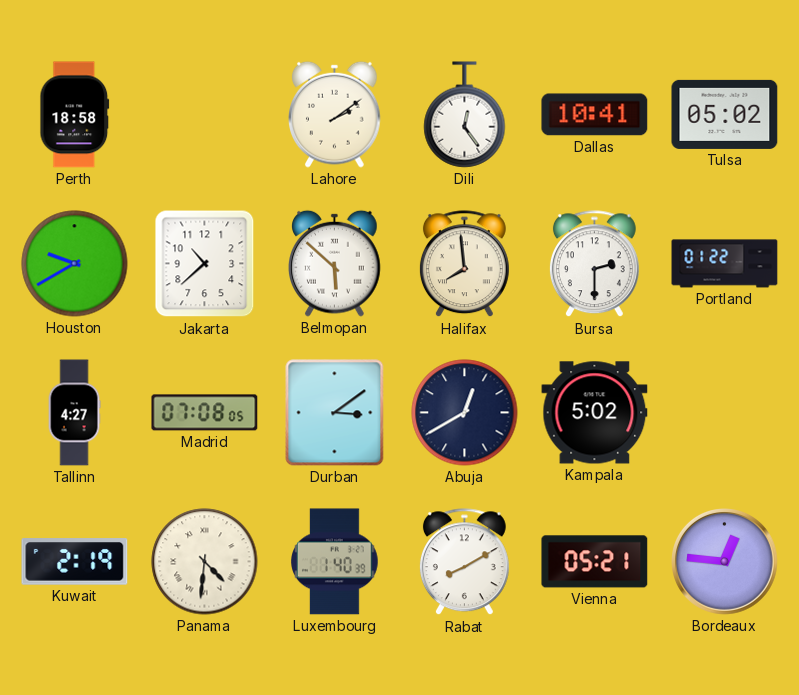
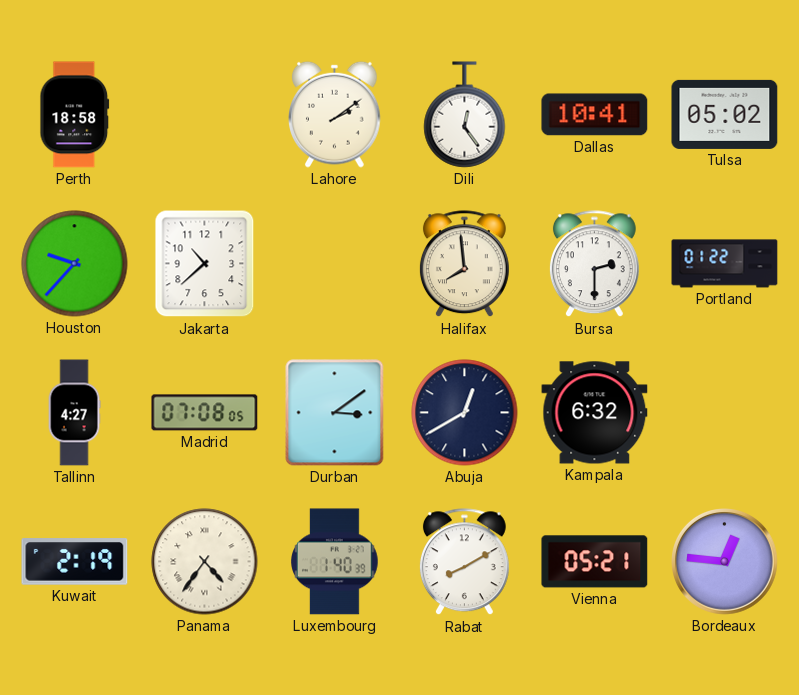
Houston: 9:40 -> 9:37 (75, 264)
Belmopan: 5:52 -> none (335, 263)
Kampala: 5:02 -> 6:32 (595, 413)
Panama: 4:31 -> 4:36 (205, 562)
